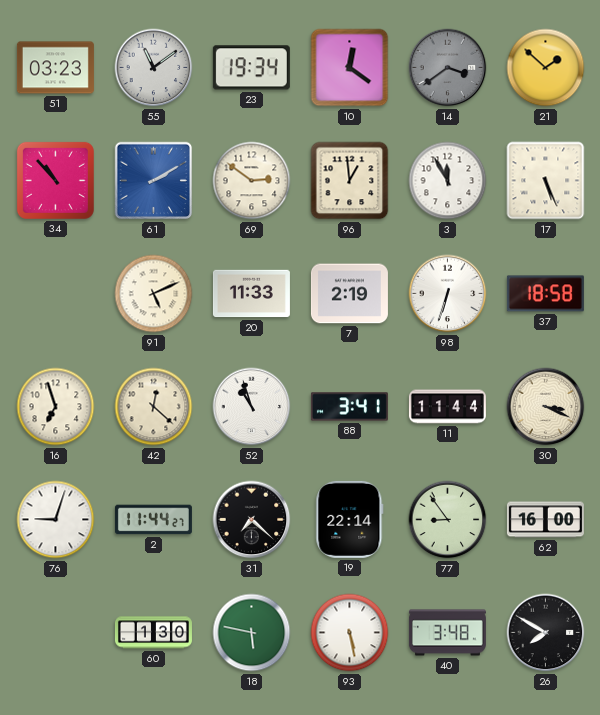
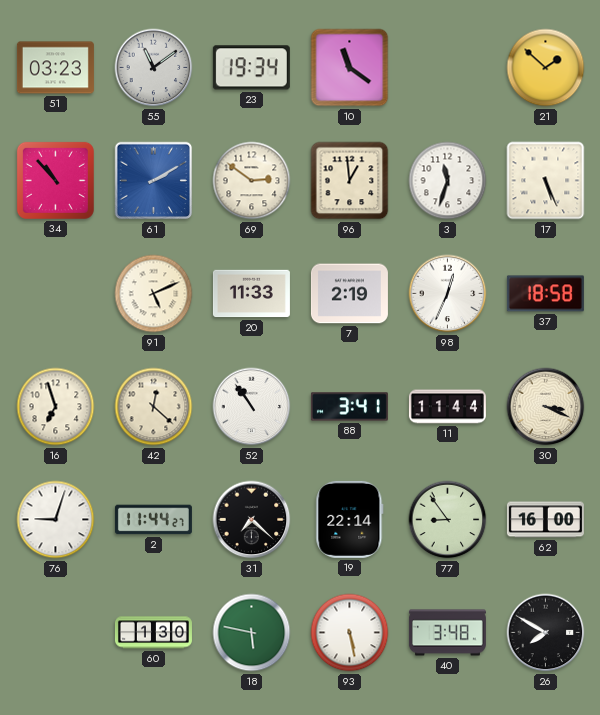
10: 12:21 -> 11:21 (350, 68)
14: 3:39 -> none (448, 68)
3: 11:55 -> 11:33 (448, 181)
98: 6:33 -> 12:34 (448, 294)
52: 10:57 -> 10:54 (252, 407)
